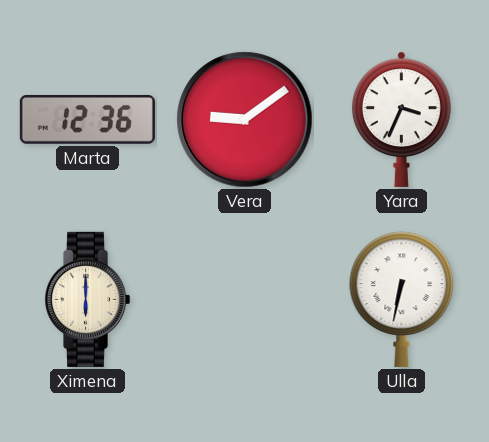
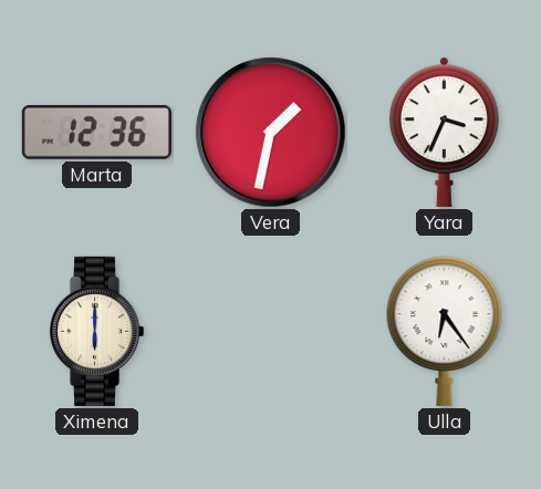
Vera: 9:09 -> 1:32 (271, 133)
Ulla: 6:32 -> 6:24 (445, 331)
